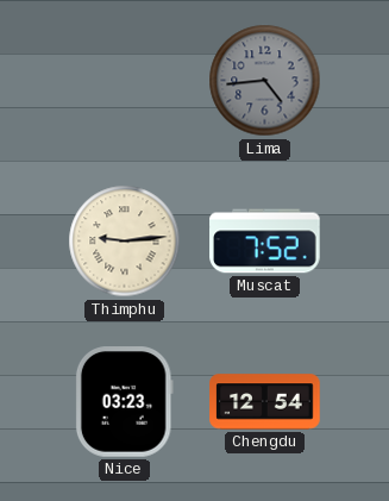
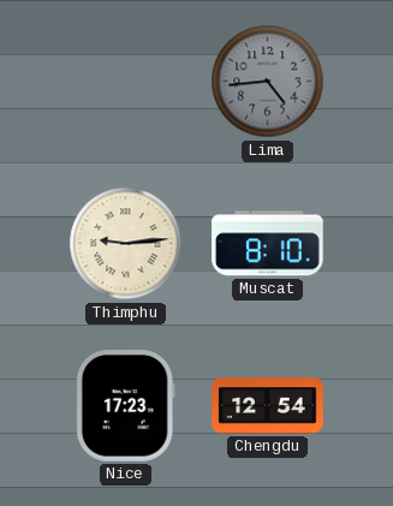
Muscat: 7:52 -> 8:10 (268, 244)
Nice: 03:23 -> 17:23 (125, 406)
